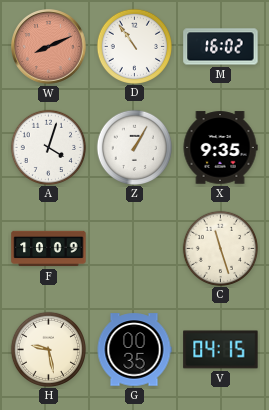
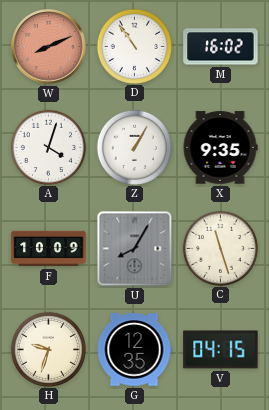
U: none -> 8:05 (135, 249)
H: 9:28 -> 9:33 (48, 349)
G: 00:35 -> 12:35 (134, 350)
